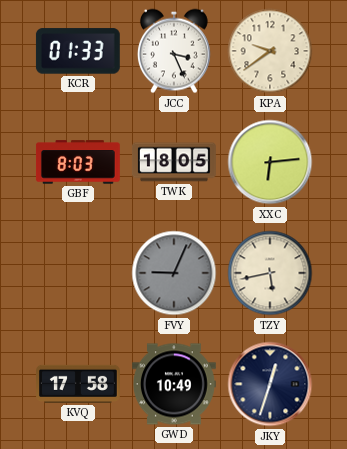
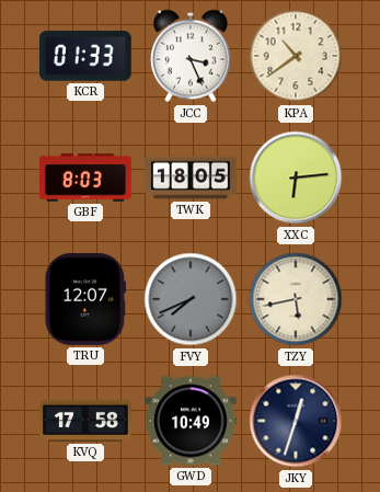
KPA: 9:39 -> 10:39 (296, 56)
TRU: none -> 12:07 (85, 299)
FVY: 9:04 -> 7:41 (191, 299)
